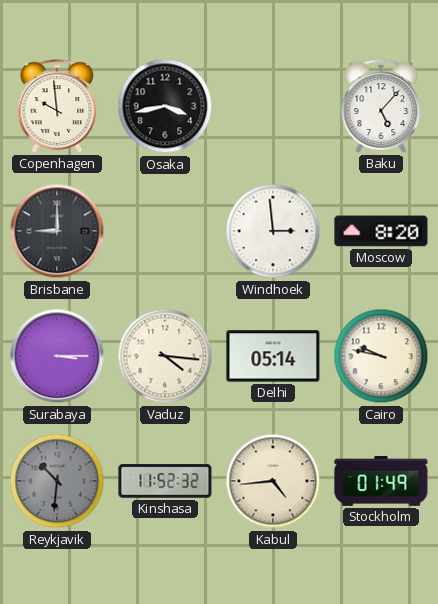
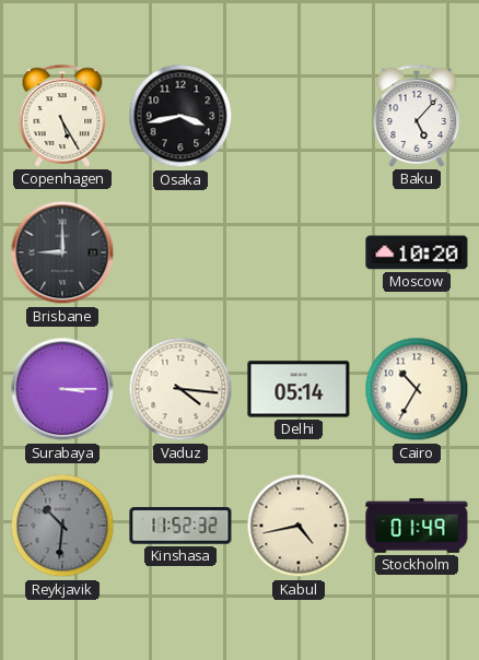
Copenhagen: 9:59 -> 5:25 (62, 116)
Windhoek: 2:59 -> none (273, 231)
Moscow: 8:20 -> 10:20 (417, 252)
Cairo: 9:47 -> 10:35 (417, 389)
Kabul: 4:44 -> 4:43 (299, 526)
